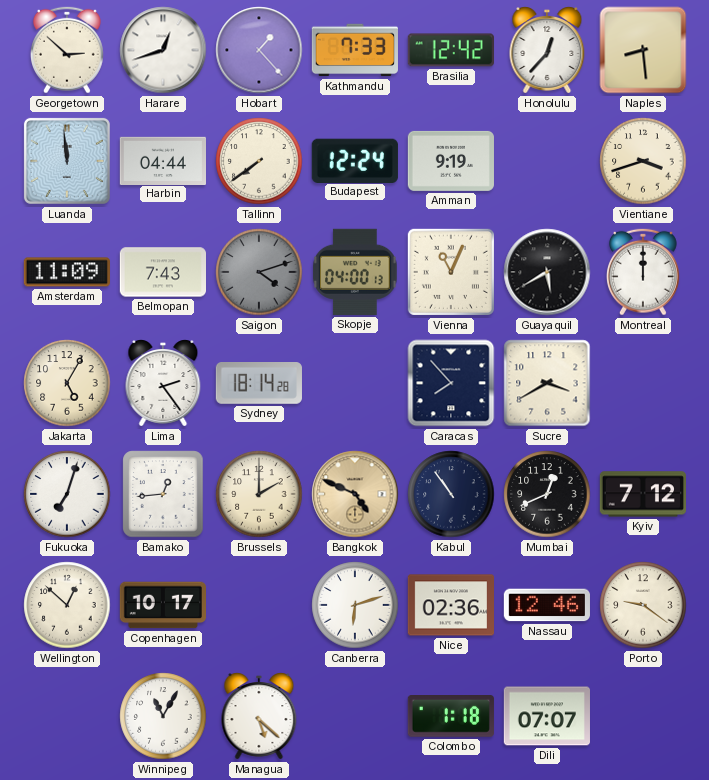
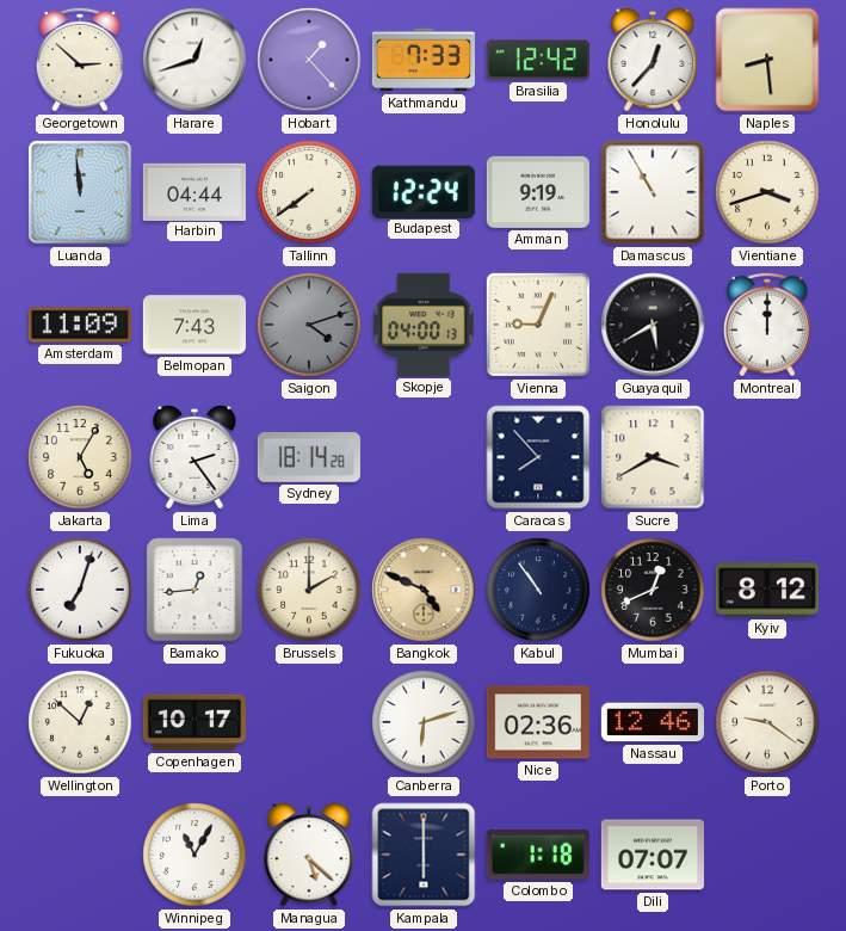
Damascus: none -> 10:55 (653, 192)
Vienna: 11:04 -> 9:04 (538, 325)
Kyiv: 7:12 -> 8:12 (766, 590)
Kampala: none -> 6:00 (424, 855)
